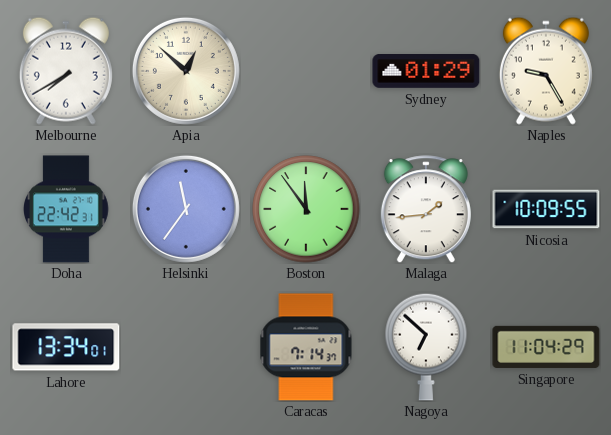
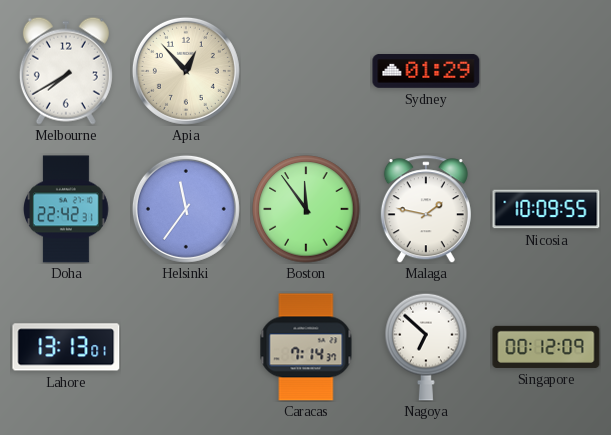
Apia: 12:52 -> 12:53 (186, 71)
Naples: 9:25 -> none (546, 71)
Malaga: 1:44 -> 1:47 (426, 209)
Lahore: 13:34 -> 13:13 (66, 347)
Singapore: 11:04 -> 00:12 (546, 347)
